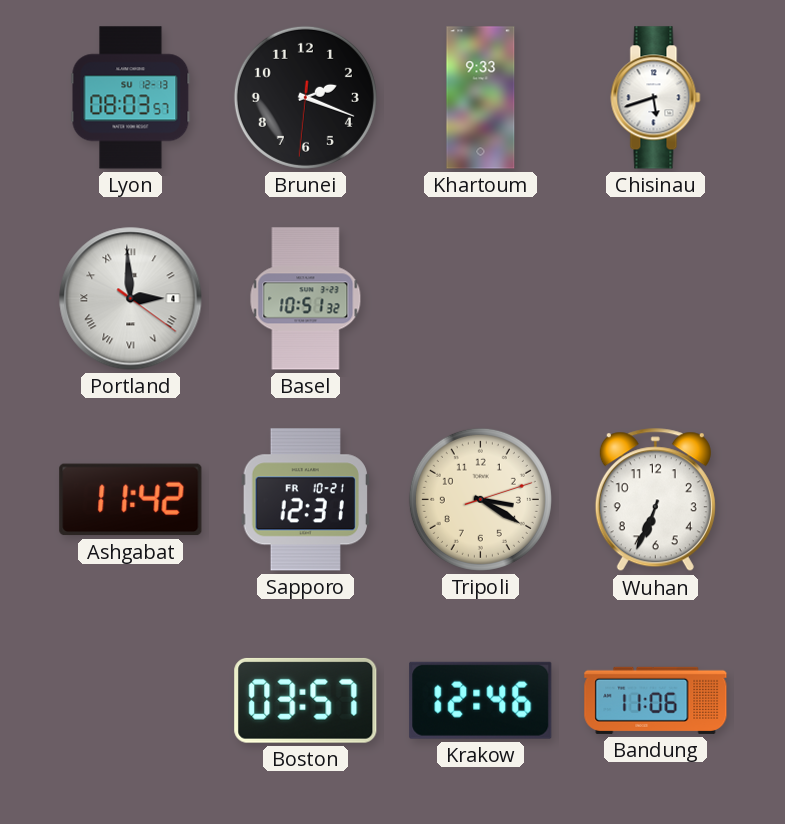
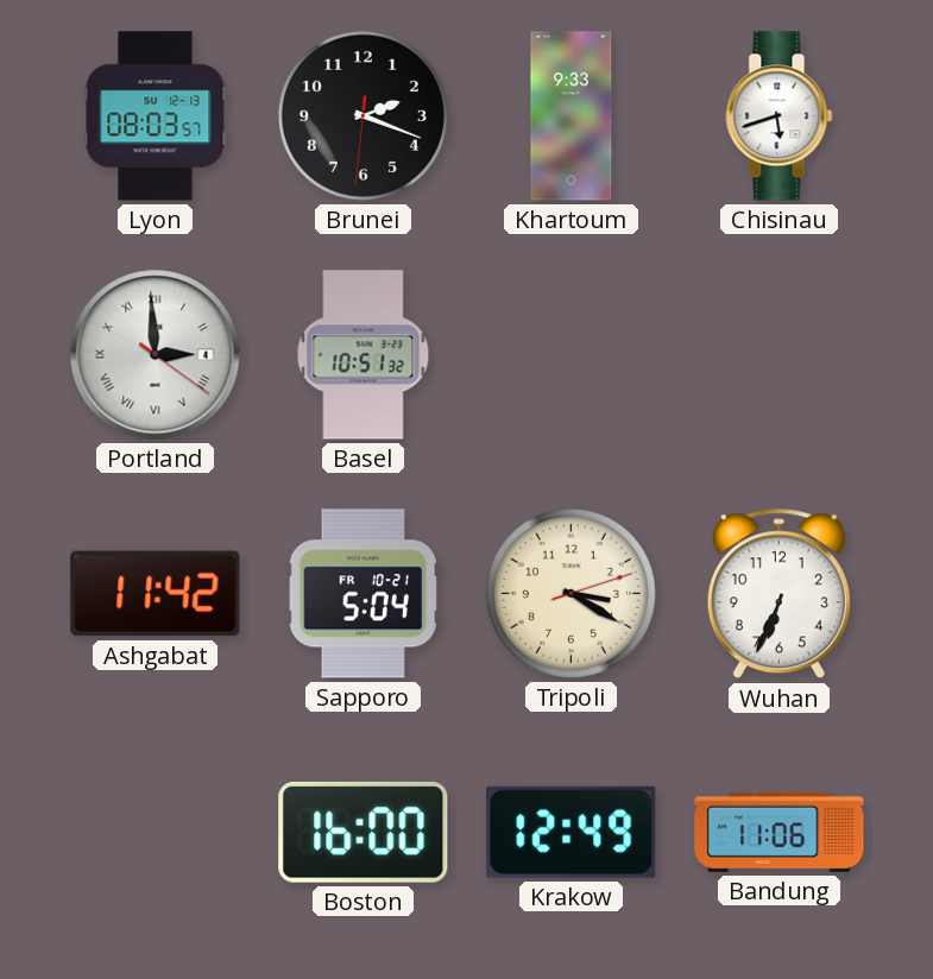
Sapporo: 12:31 -> 5:04 (363, 594)
Boston: 03:57 -> 16:00 (364, 832)
Krakow: 12:46 -> 12:49 (572, 832)
